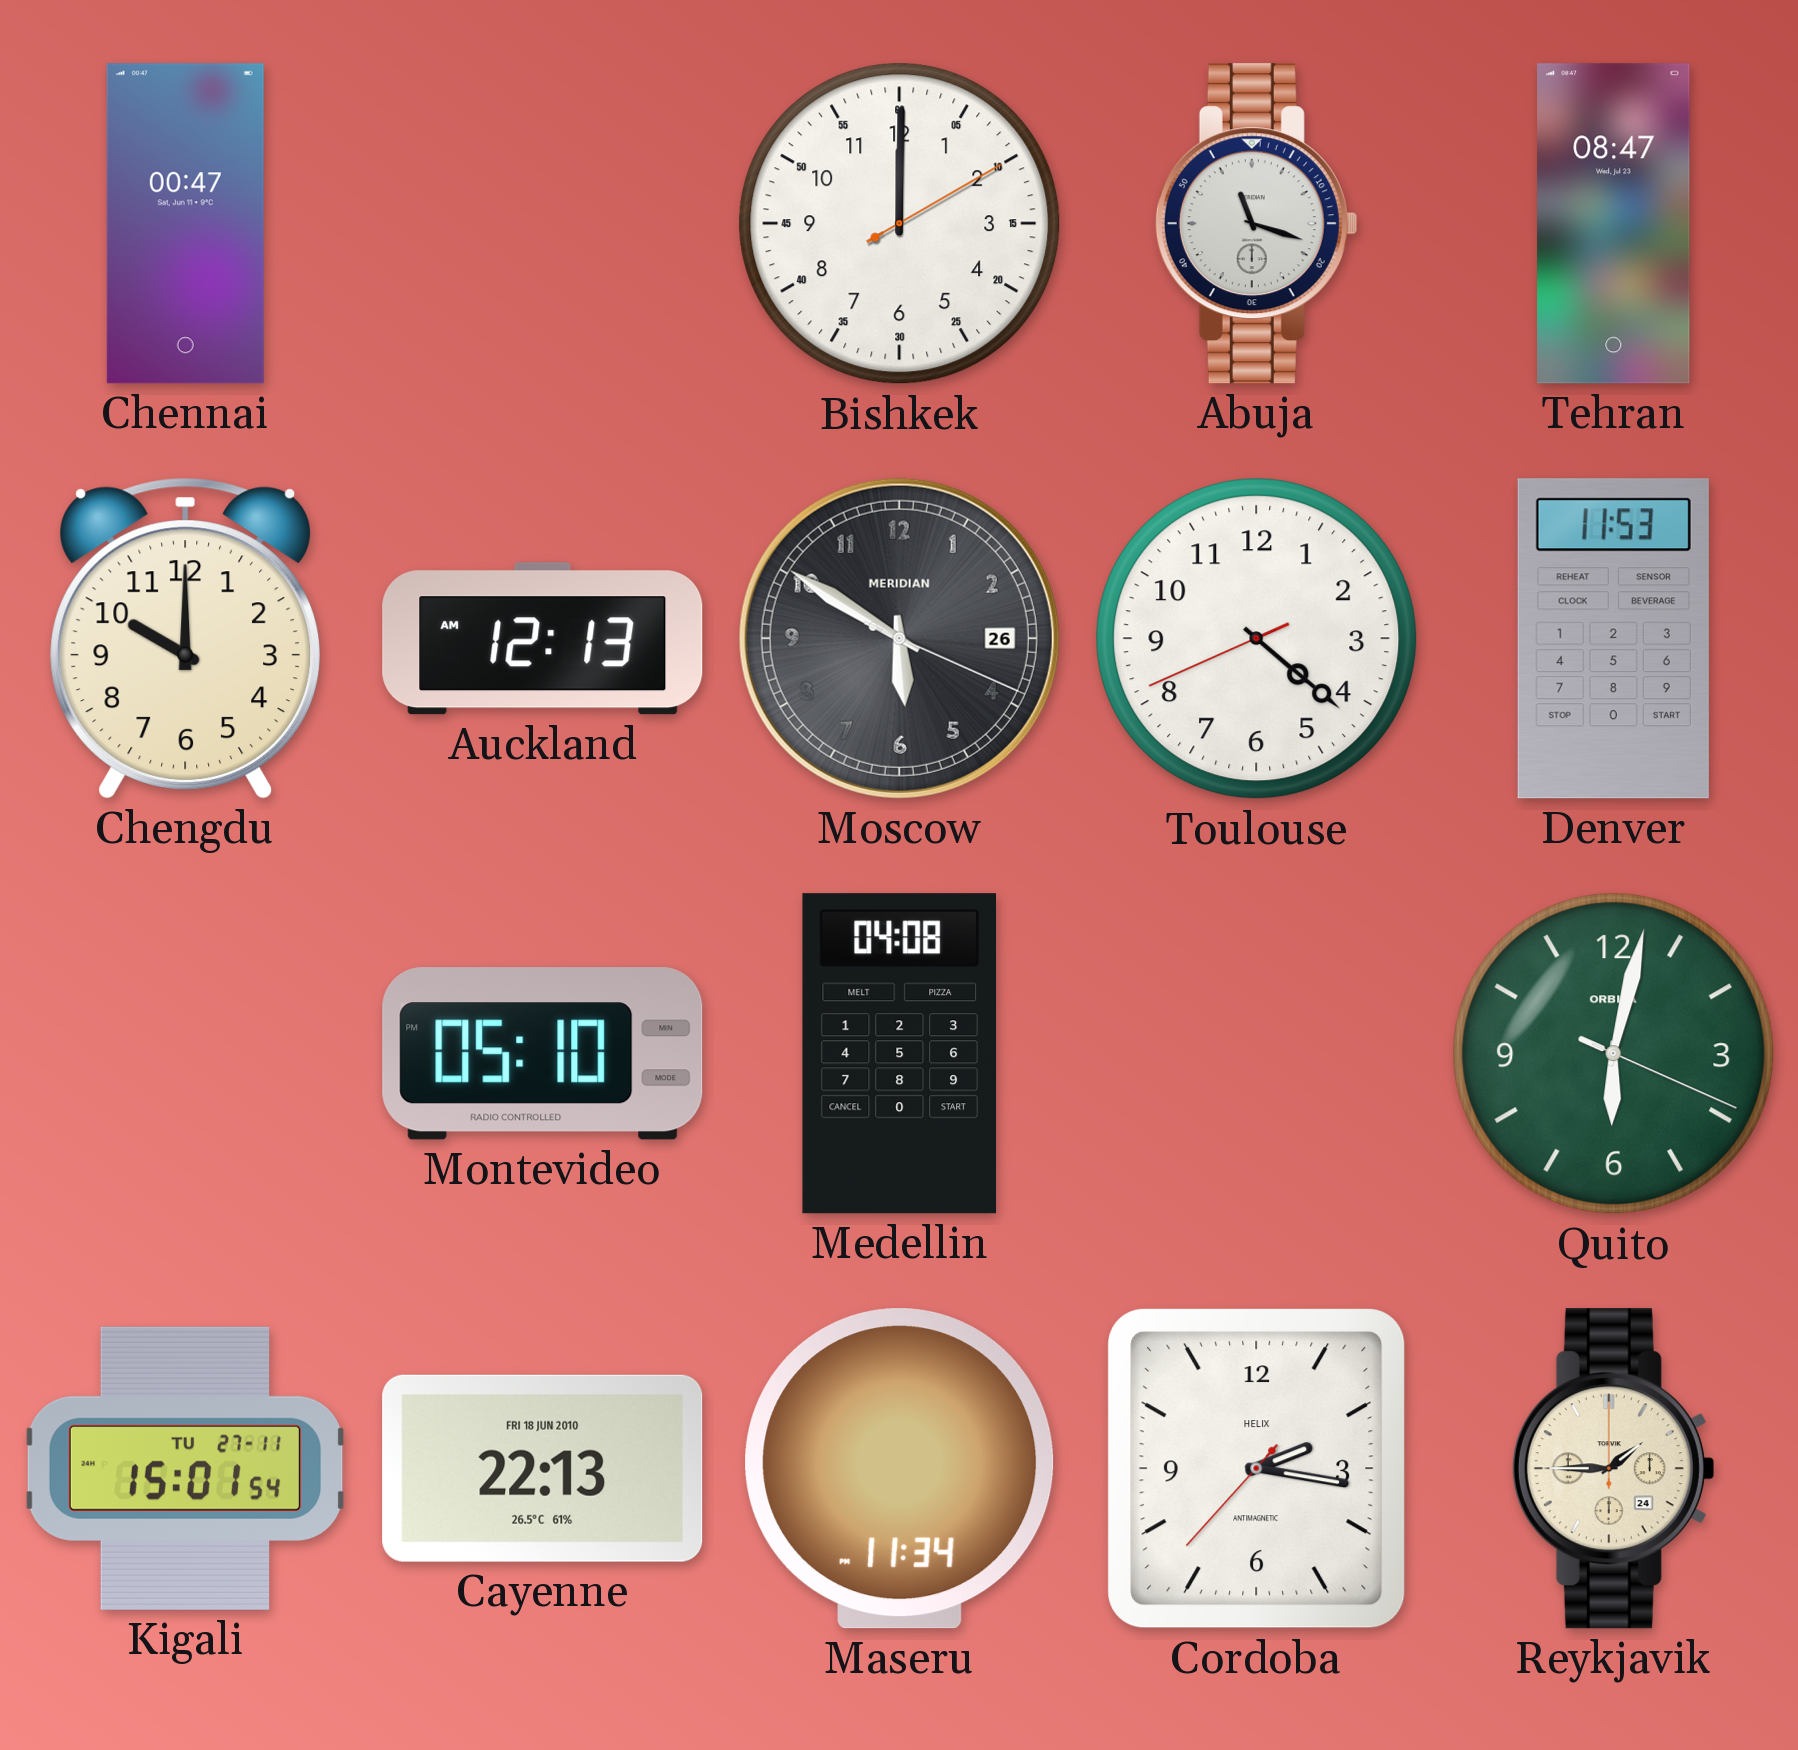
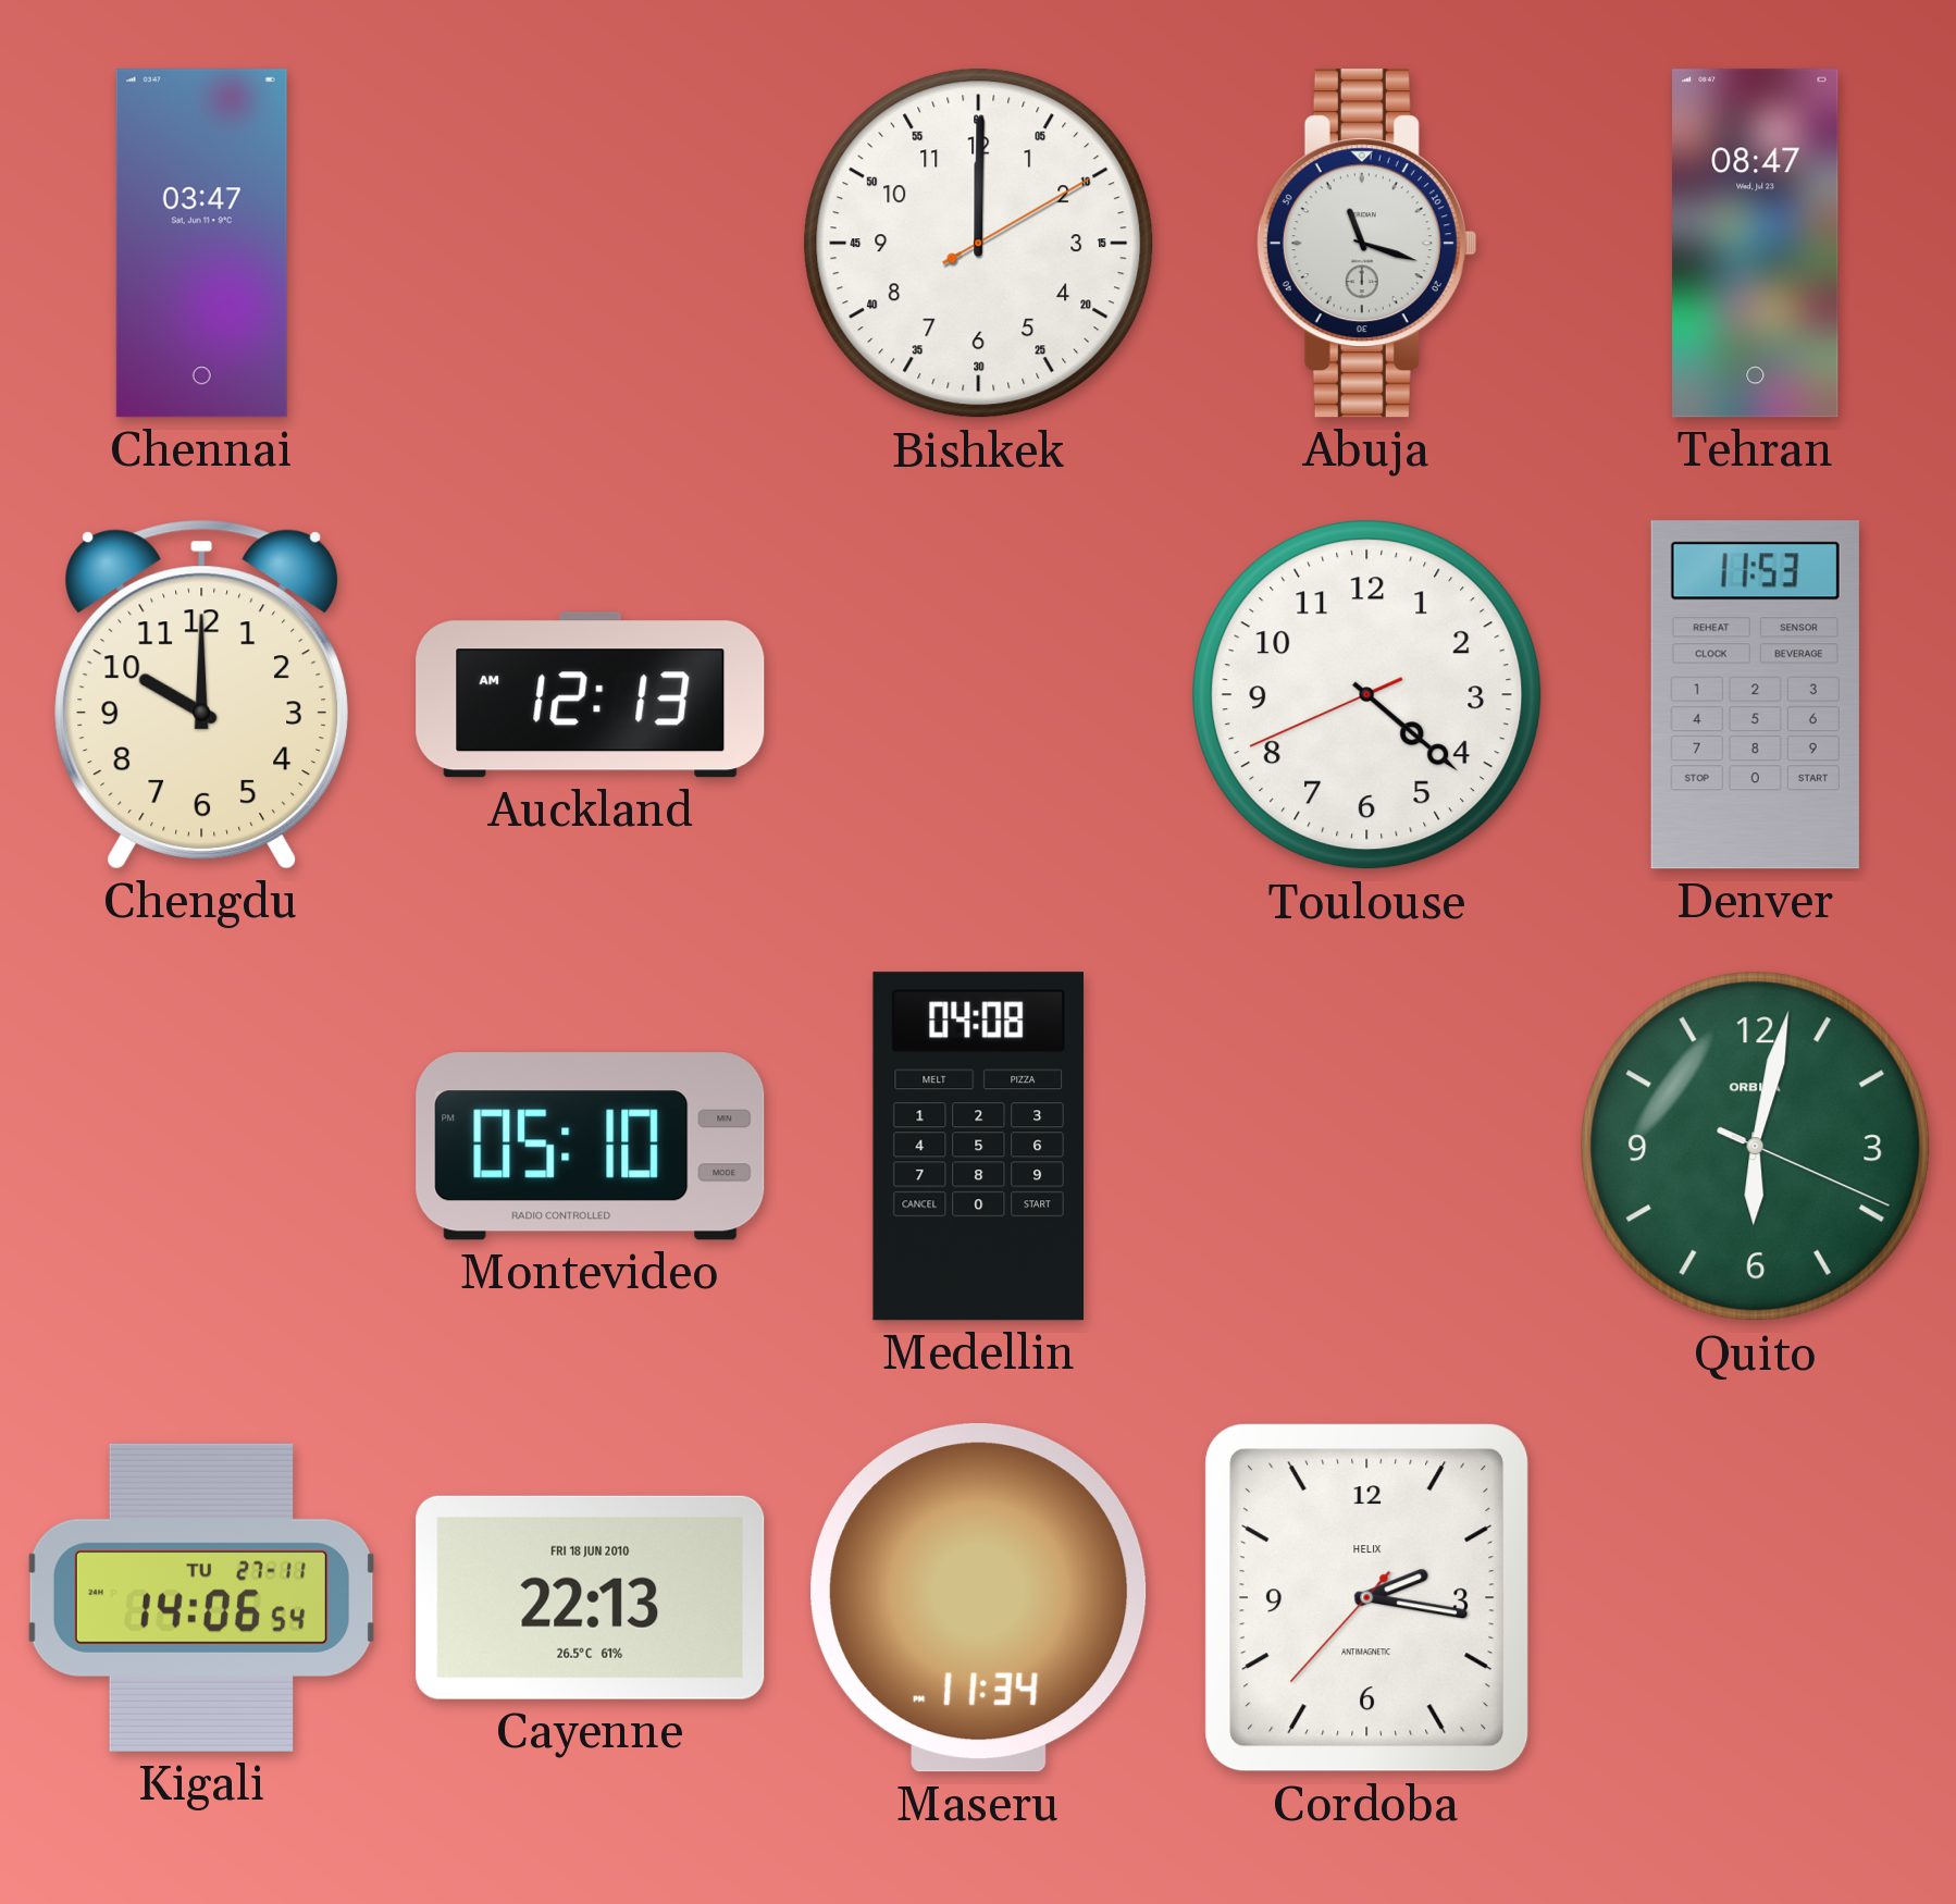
Chennai: 00:47 -> 03:47 (201, 244)
Moscow: 5:50 -> none (899, 638)
Kigali: 15:01 -> 14:06 (202, 1597)
Reykjavik: 1:45 -> none (1613, 1469)
